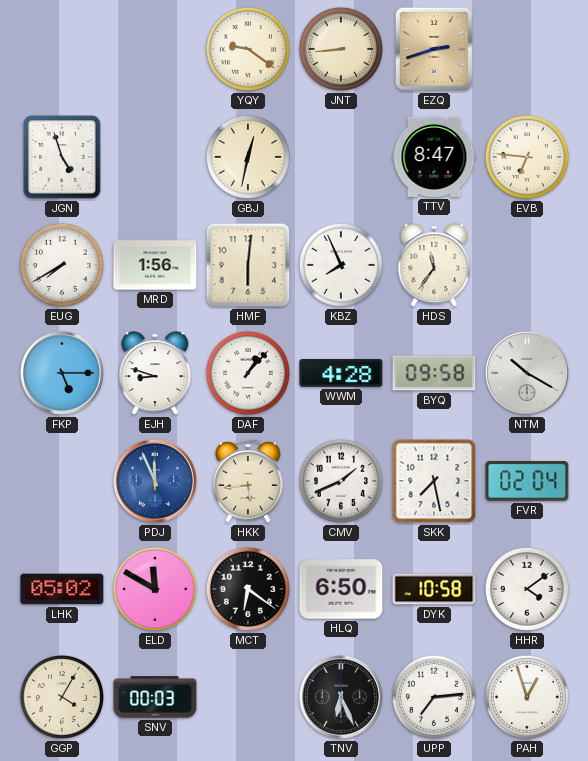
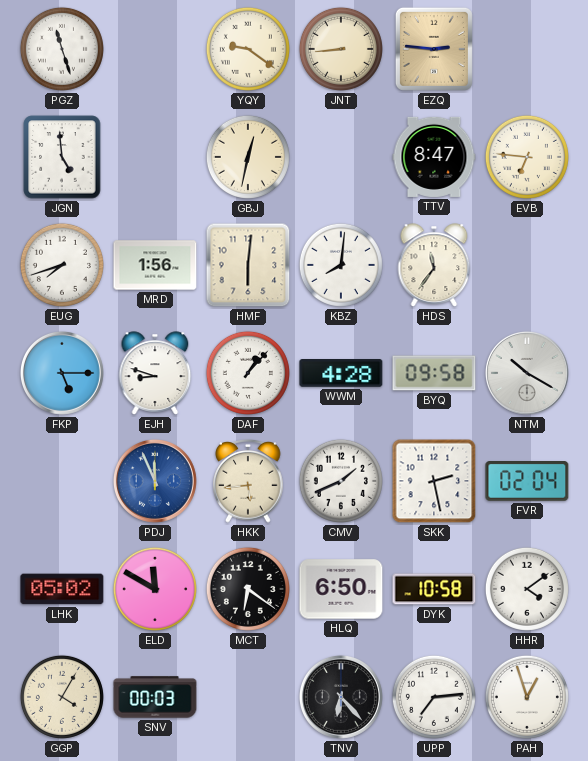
PGZ: none -> 11:27 (62, 49)
EZQ: 2:42 -> 2:46 (434, 49)
JGN: 4:57 -> 4:59 (62, 157)
EUG: 7:40 -> 7:42 (62, 265)
KBZ: 7:56 -> 8:01 (341, 265)
SKK: 7:28 -> 2:28 (434, 481)
TNV: 6:26 -> 6:23 (341, 697)
